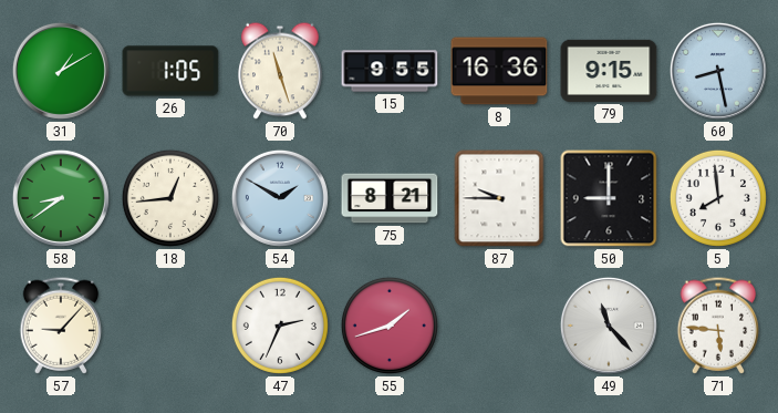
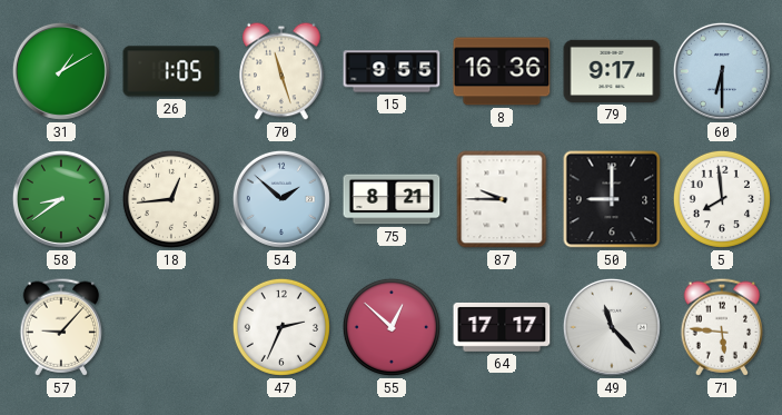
79: 9:15 -> 9:17 (612, 71)
60: 8:28 -> 6:30 (722, 71)
54: 1:50 -> 1:52 (281, 199)
55: 1:42 -> 12:52 (392, 327)
64: none -> 17:17 (502, 327)
